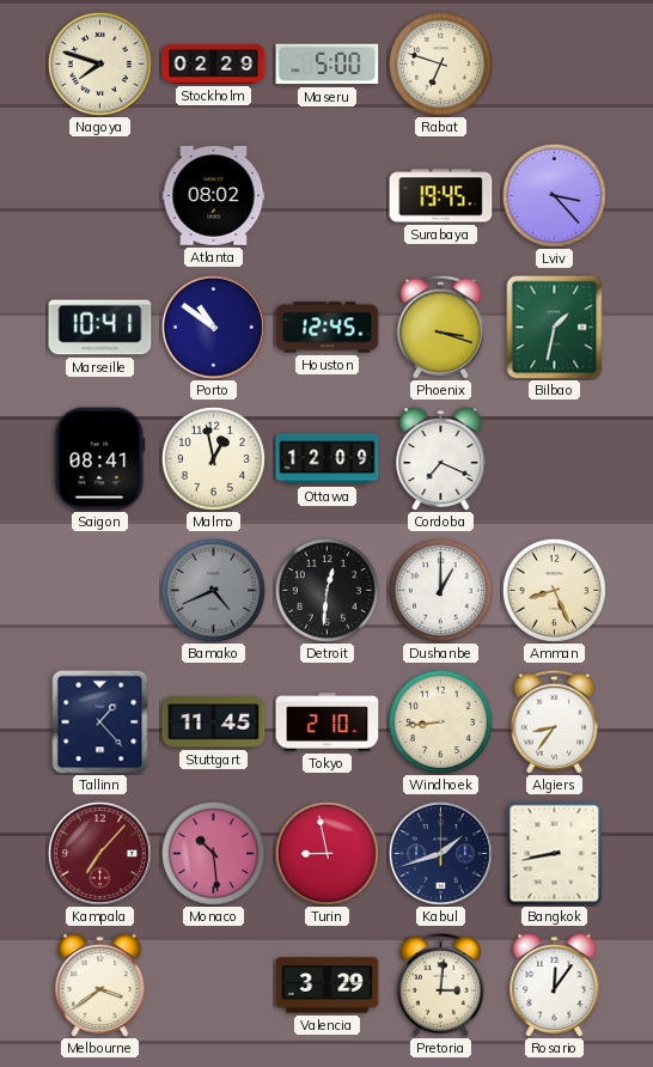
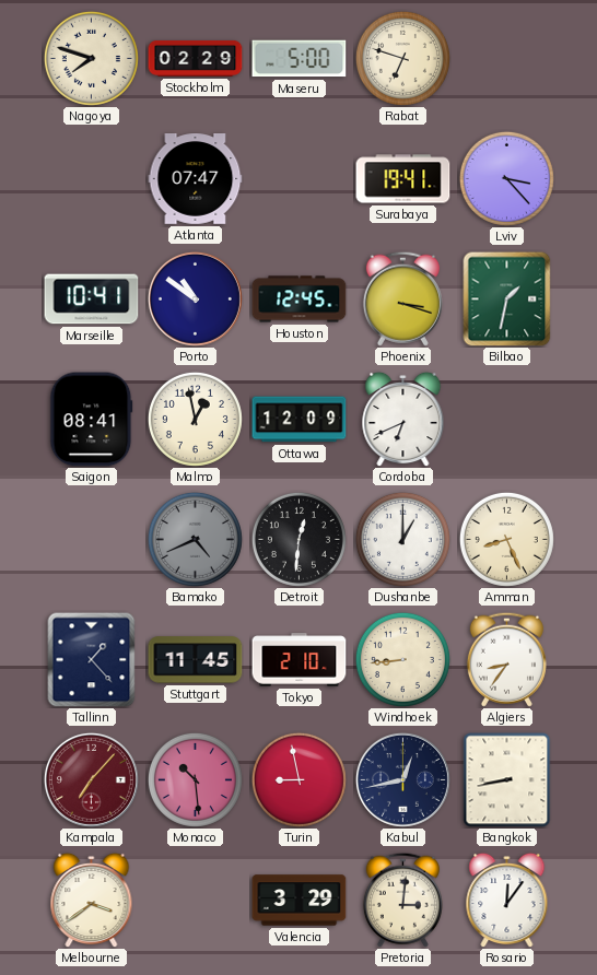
Atlanta: 08:02 -> 07:47 (196, 179)
Surabaya: 19:45 -> 19:41 (403, 179)
Cordoba: 7:19 -> 6:41 (403, 419)
Kabul: 1:42 -> 12:43 (402, 779)
